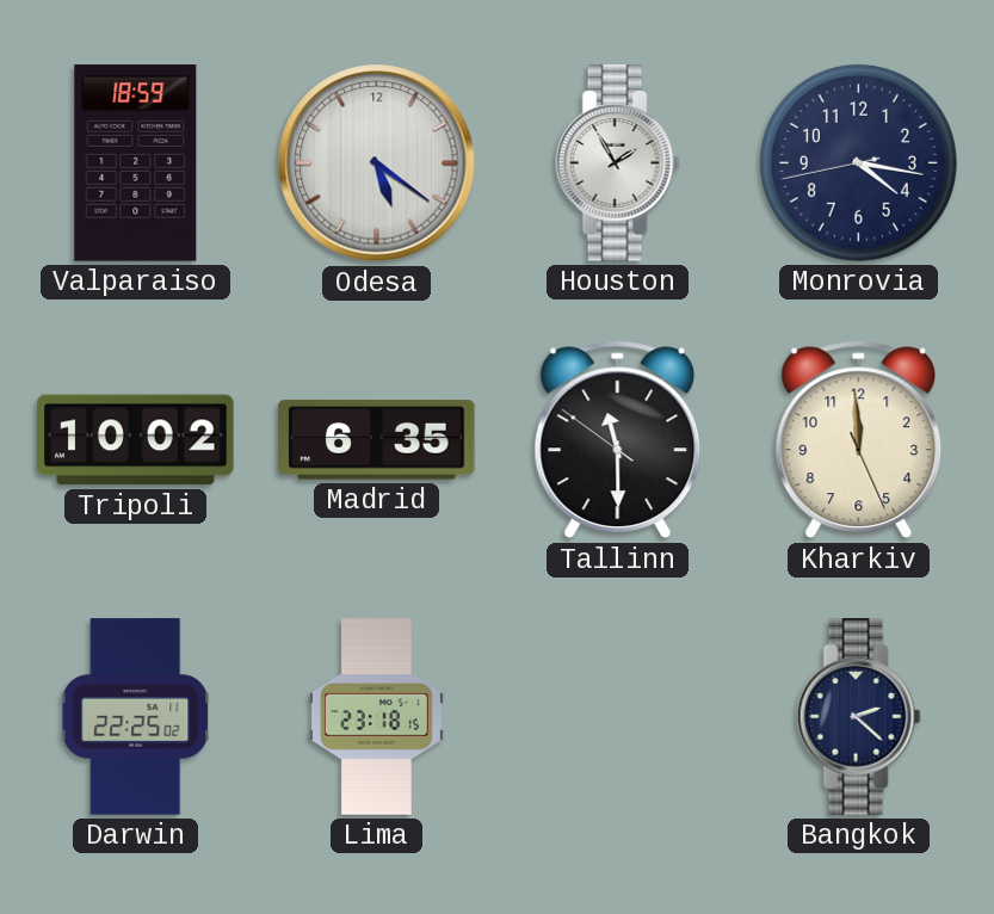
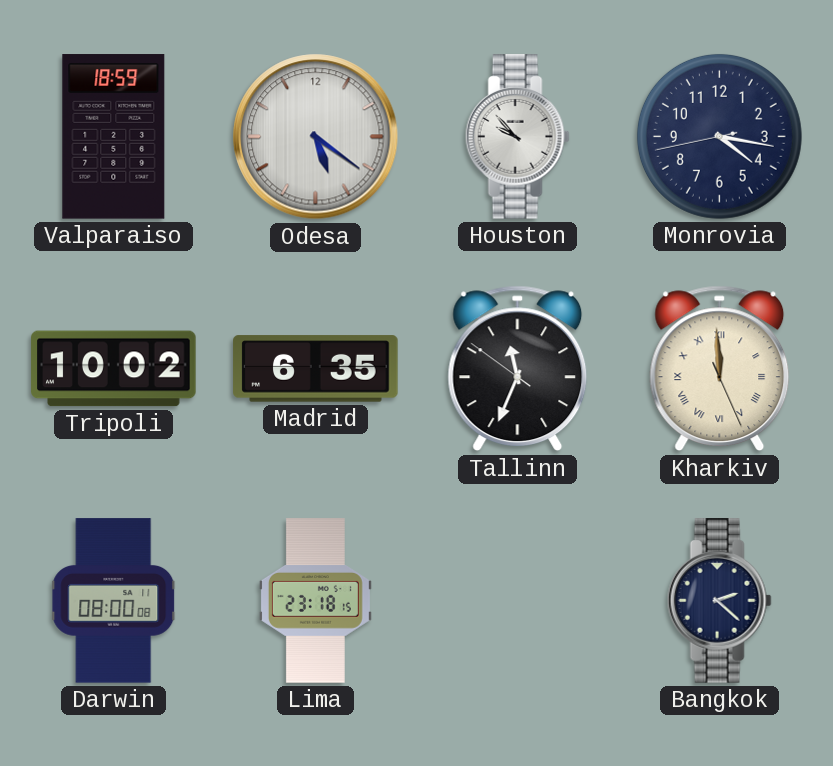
Houston: 1:55 -> 9:53 (517, 137)
Tallinn: 11:29 -> 11:33 (518, 369)
Kharkiv numerals: Arabic -> Roman (720, 369)
Darwin: 22:25 -> 08:00 (114, 601)
